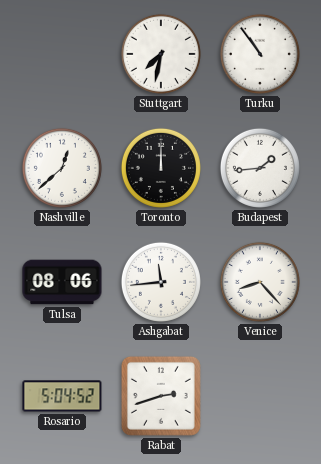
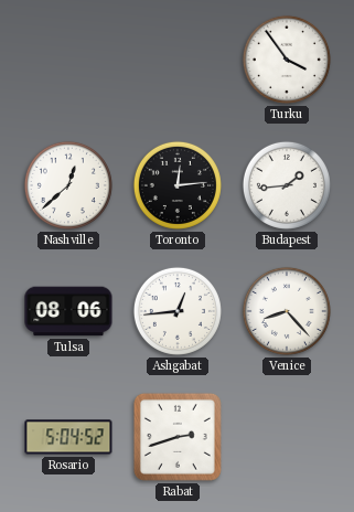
Stuttgart: 7:32 -> none (161, 54)
Turku: 10:54 -> 3:54 (287, 60)
Toronto: 12:00 -> 12:14 (178, 185)
Ashgabat: 11:44 -> 12:44 (178, 311)
